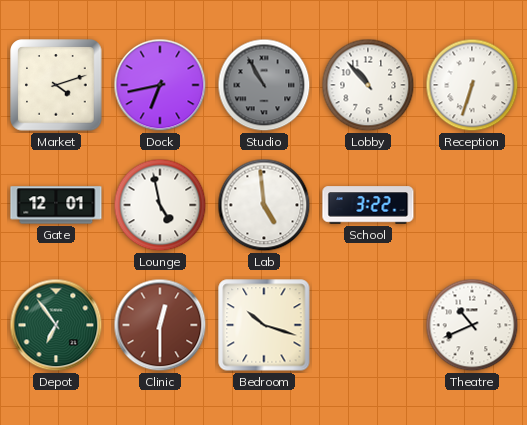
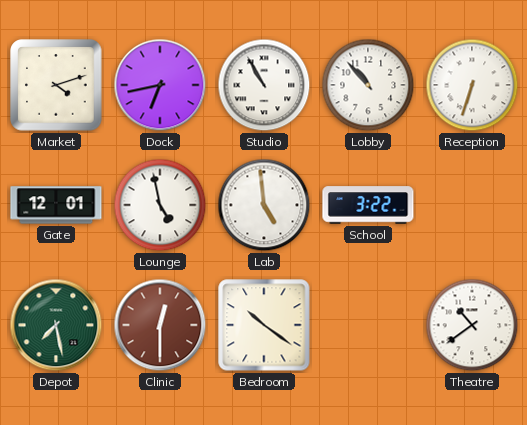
Studio dial: grey -> white (264, 85)
Depot: 6:54 -> 7:28 (56, 325)
Bedroom: 10:18 -> 10:21 (264, 325)
Theatre: 10:41 -> 10:39 (472, 325)
